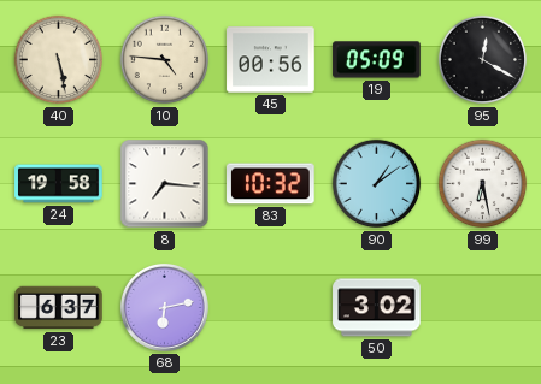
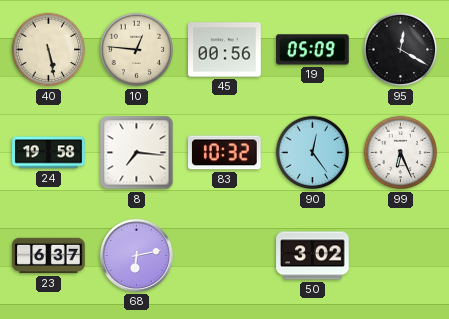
10: 4:46 -> 12:46 (137, 50)
90: 1:09 -> 12:24 (313, 153)
99: 6:28 -> 6:26 (401, 153)
